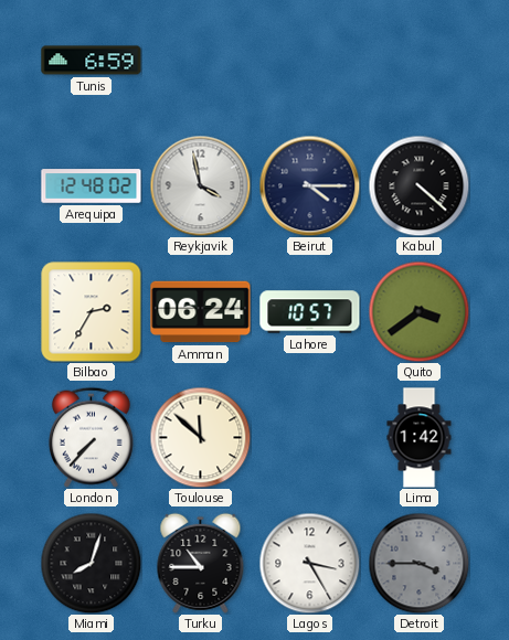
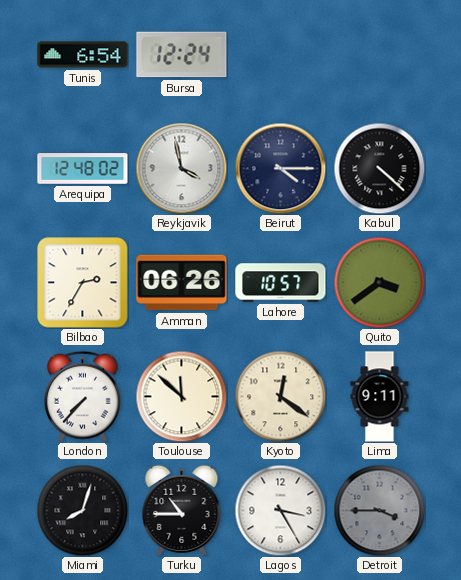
Tunis: 6:59 -> 6:54 (83, 55)
Bursa: none -> 12:24 (182, 55)
Amman: 06:24 -> 06:26 (182, 283)
Kyoto: none -> 12:21 (280, 396)
Lima: 1:42 -> 9:11 (380, 397)
